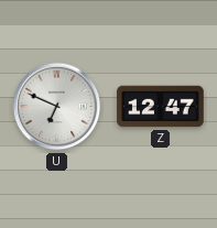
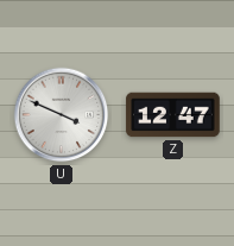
U: 6:49 -> 3:49 (62, 115)
